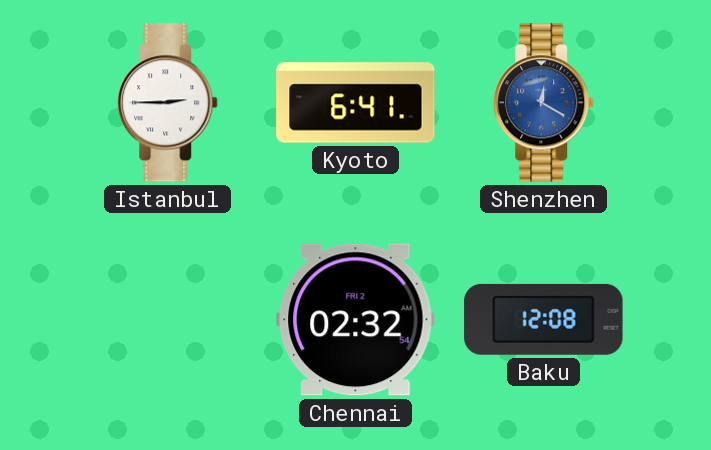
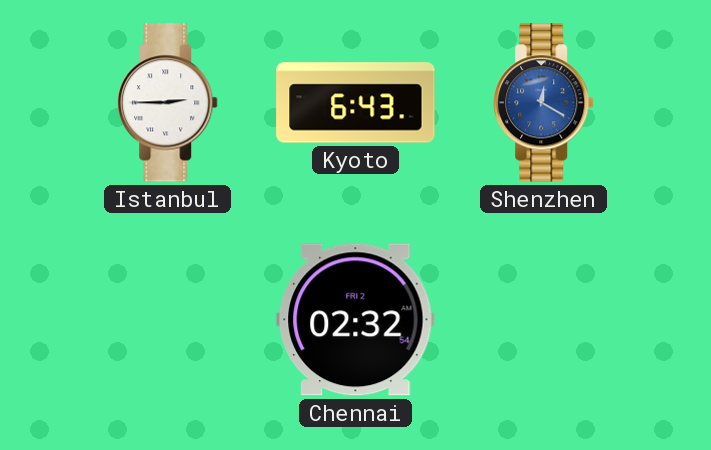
Kyoto: 6:41 -> 6:43 (356, 103)
Baku: 12:08 -> none (544, 319)
